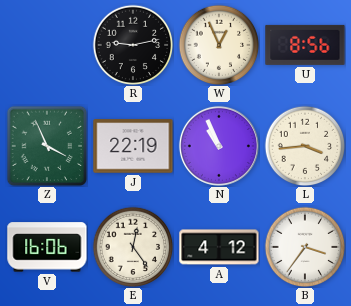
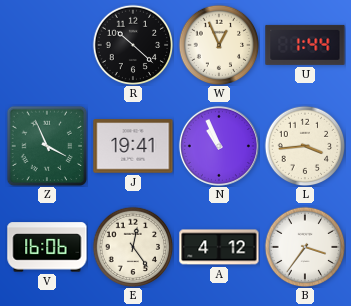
R: 9:13 -> 10:22 (133, 45)
U: 8:56 -> 1:44 (305, 45)
J: 22:19 -> 19:41 (133, 146)
